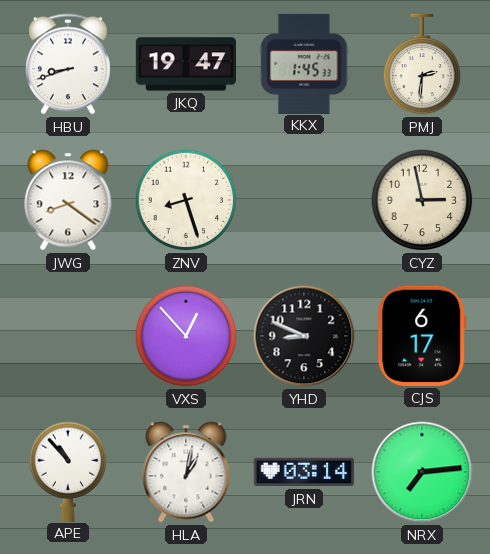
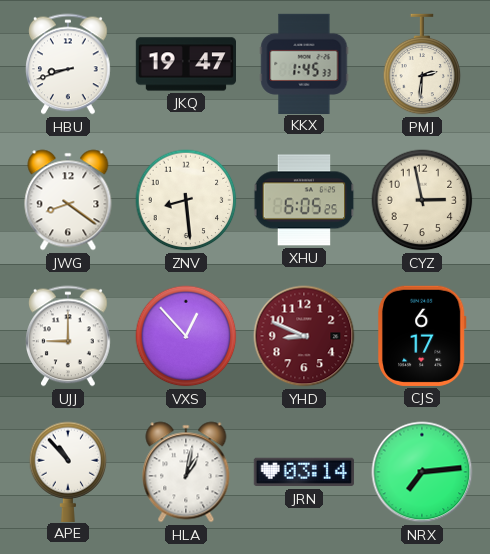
ZNV: 8:27 -> 8:29 (186, 200)
XHU: none -> 6:05 (304, 200)
UJJ: none -> 9:00 (69, 336)
YHD dial: black -> burgundy (304, 336)
